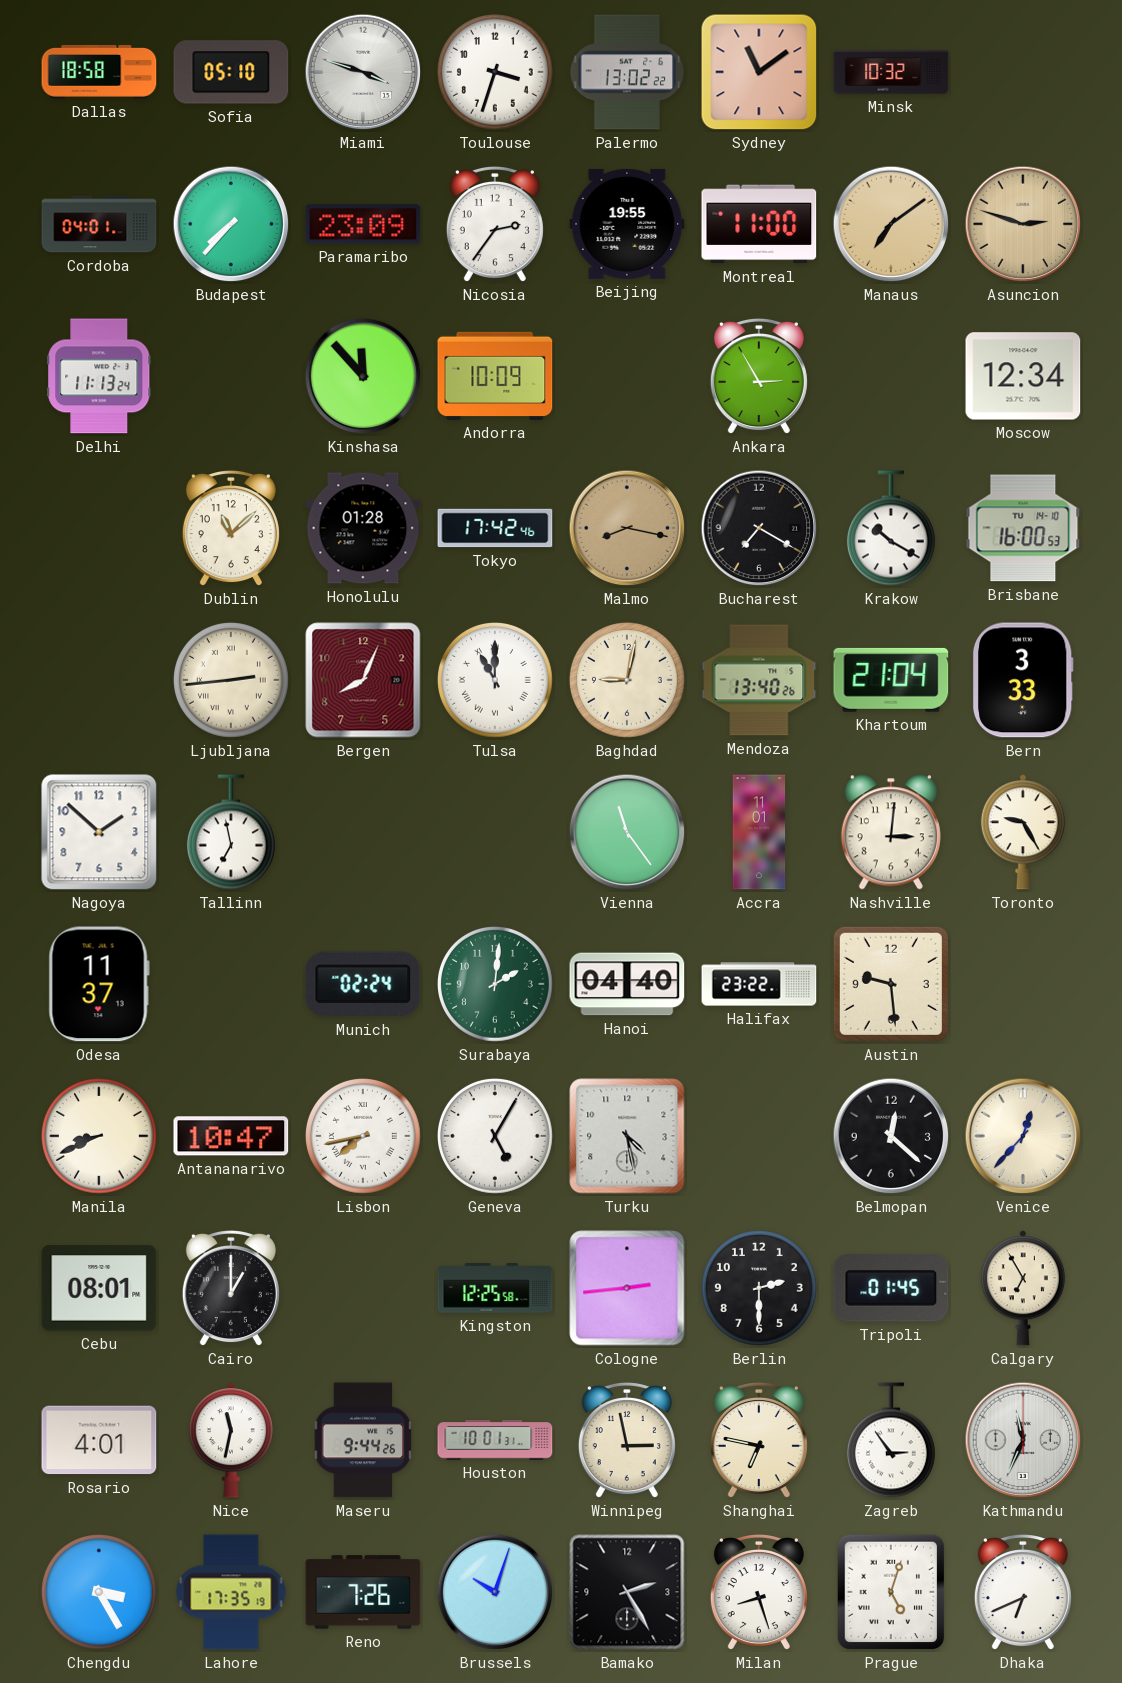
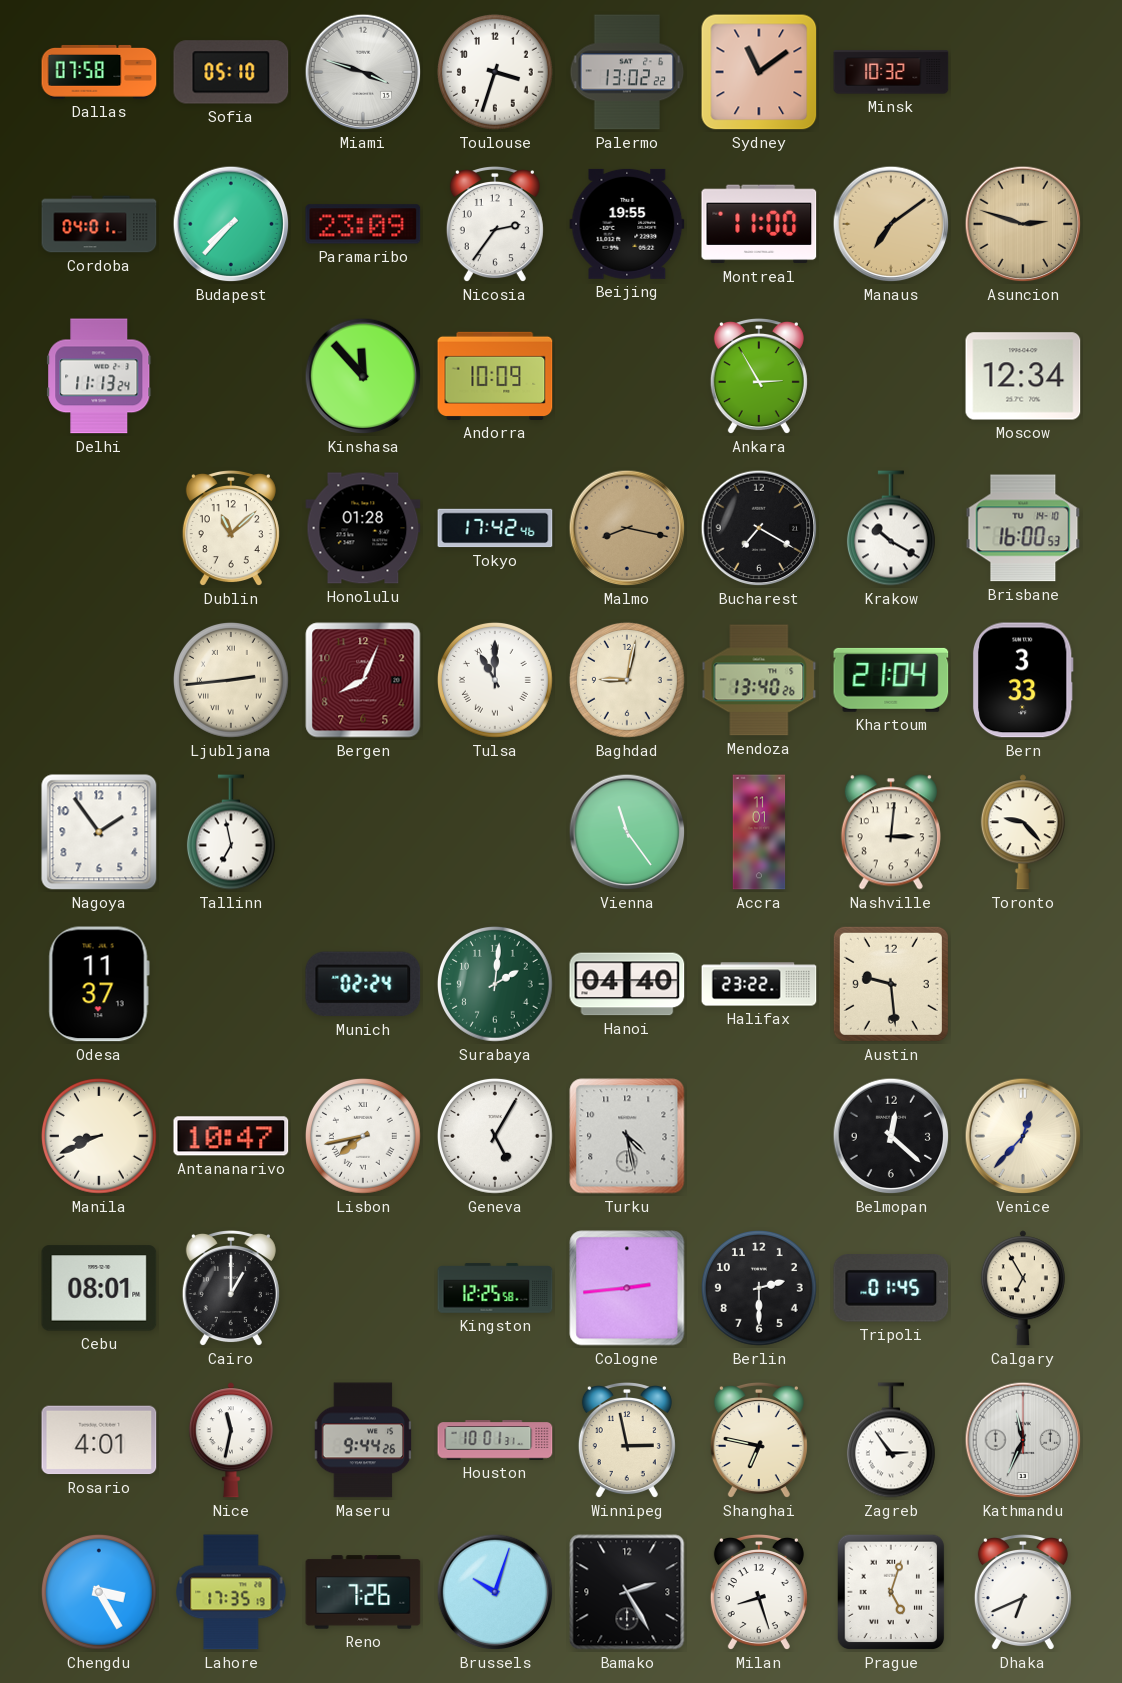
Dallas: 18:58 -> 07:58 (99, 72)
Nagoya: 1:52 -> 1:54 (99, 832)
Toronto: 9:25 -> 9:23 (1023, 832)
